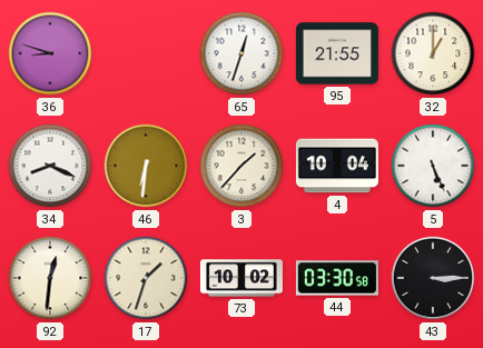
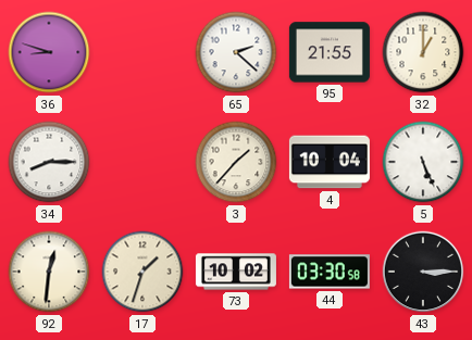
65: 12:33 -> 2:22 (236, 52)
34: 8:19 -> 8:15 (49, 162)
46: 6:31 -> none (146, 166)
